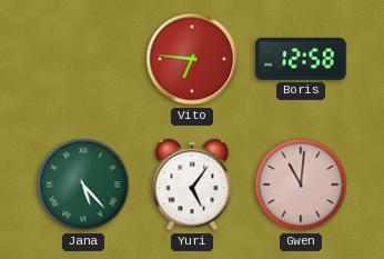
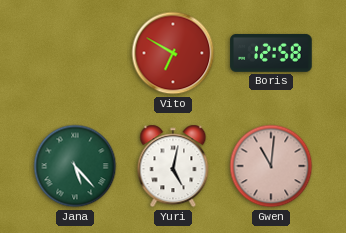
Vito: 6:46 -> 6:50 (173, 53)
Yuri: 5:06 -> 5:02 (173, 166)
